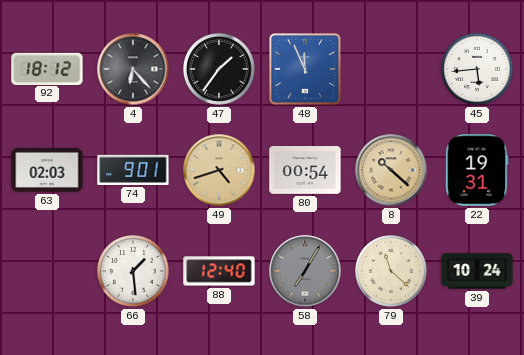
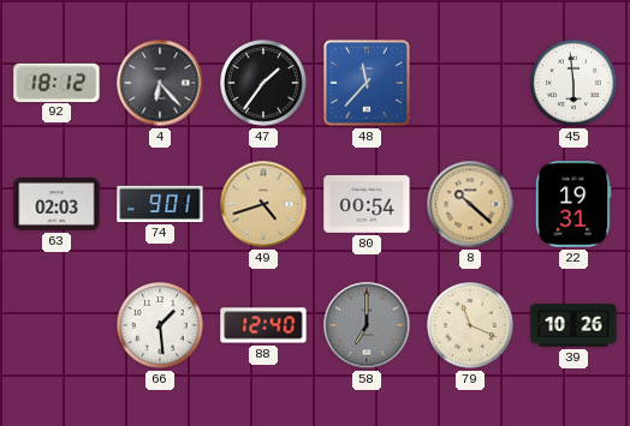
48: 11:56 -> 11:37 (368, 84)
45: 5:44 -> 5:59 (575, 84)
58: 7:05 -> 7:00 (367, 325)
79: 11:22 -> 11:19 (471, 326)
39: 10:24 -> 10:26 (573, 325)
